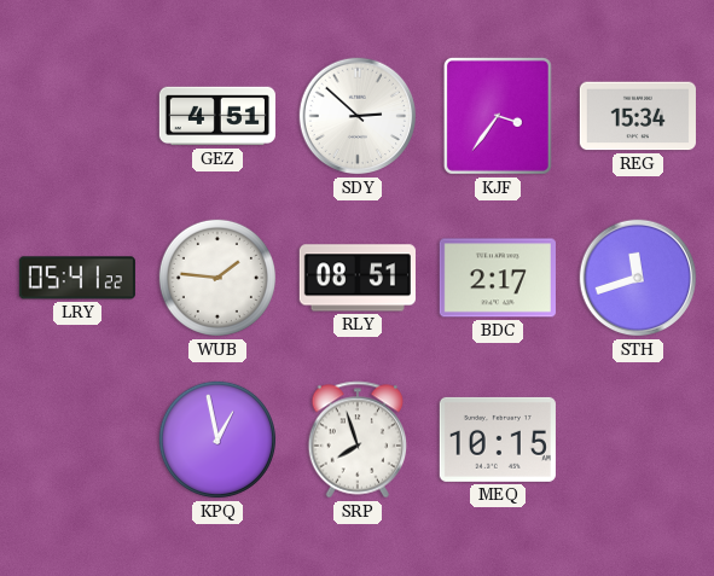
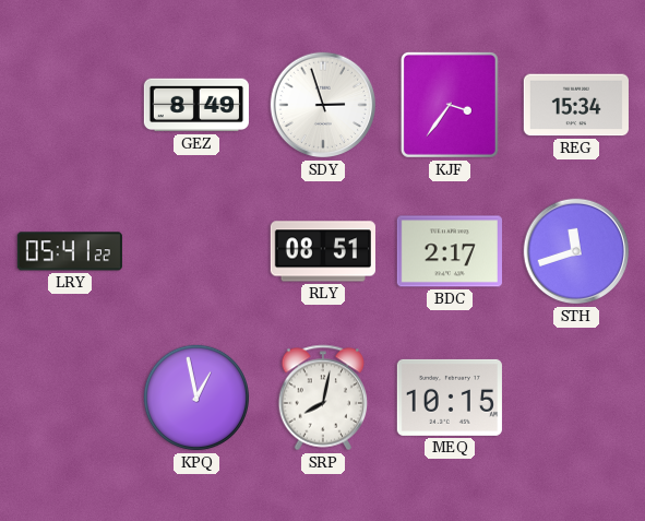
GEZ: 4:51 -> 8:49 (196, 105)
SDY: 2:52 -> 2:57 (323, 105)
WUB: 1:46 -> none (217, 278)
SRP: 7:57 -> 8:02 (323, 398)
